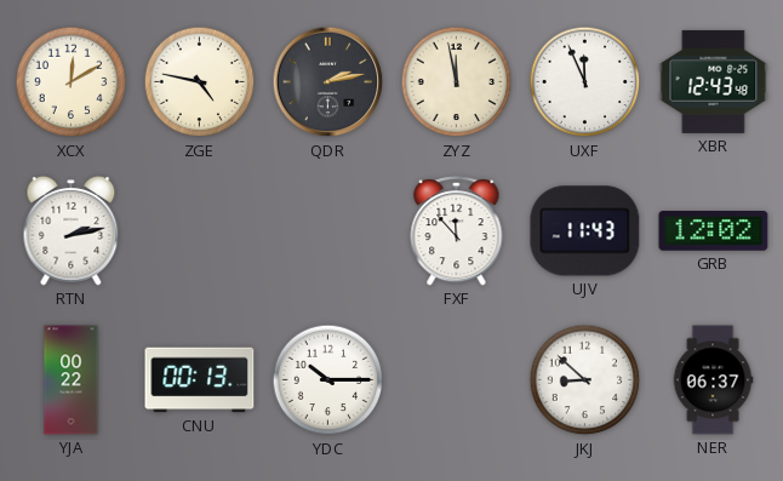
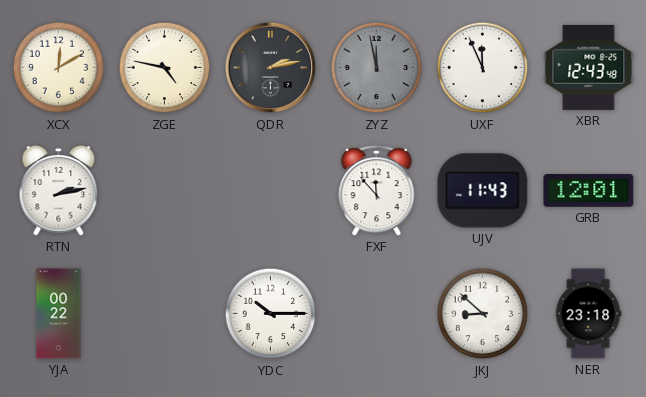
ZYZ dial: cream -> grey (377, 68)
GRB: 12:02 -> 12:01 (589, 191)
CNU: 00:13 -> none (200, 380)
NER: 06:37 -> 23:18 (588, 314)
